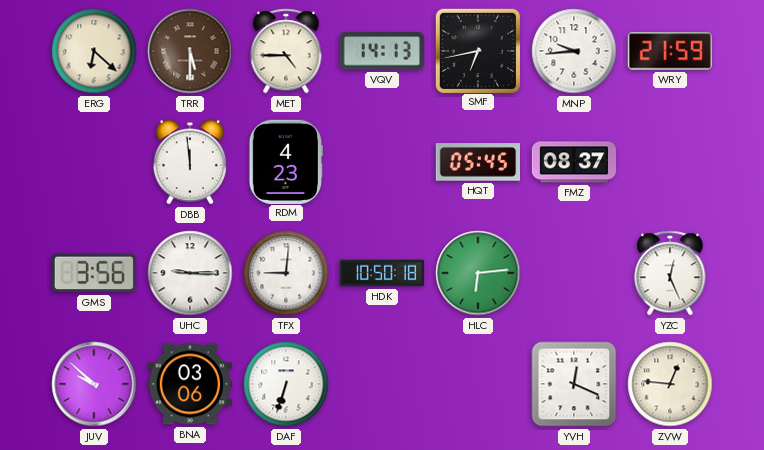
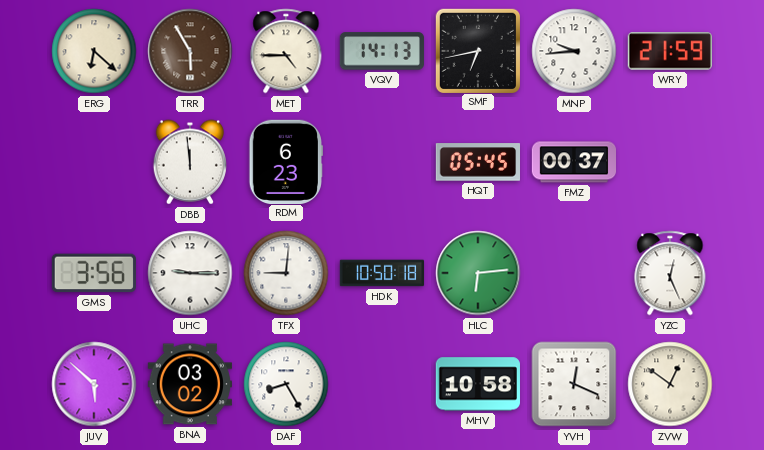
TRR: 5:30 -> 5:55 (190, 51)
RDM: 4:23 -> 6:23 (286, 161)
FMZ: 08:37 -> 00:37 (574, 162)
JUV: 9:52 -> 5:52 (94, 384)
BNA: 03:06 -> 03:02 (189, 384)
DAF: 6:33 -> 8:25 (286, 384)
MHV: none -> 10:58 (478, 384)
ZVW: 12:46 -> 12:51 (670, 384)
